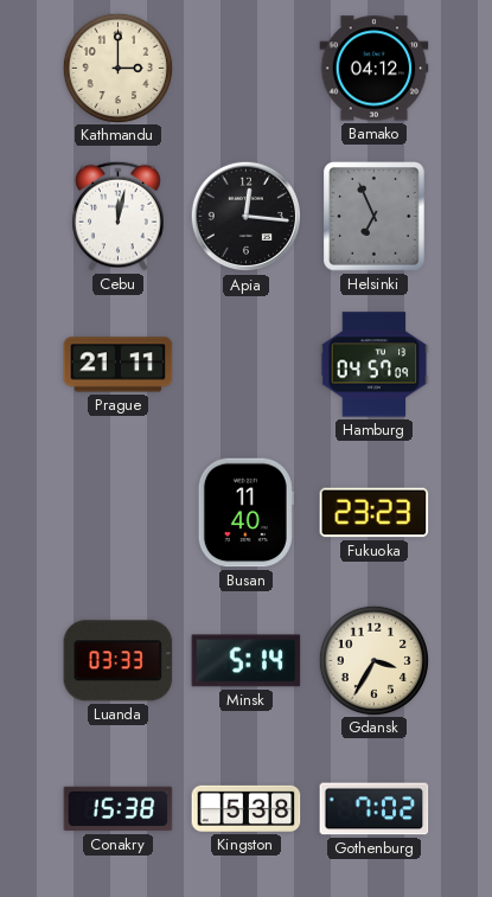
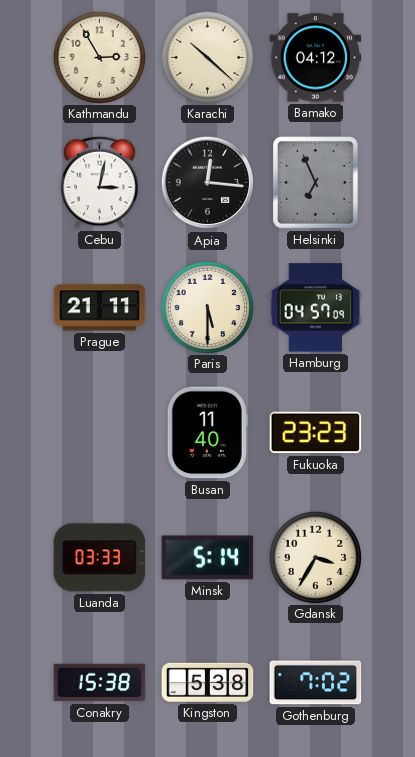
Kathmandu: 3:00 -> 2:55 (99, 57)
Karachi: none -> 10:22 (207, 57)
Cebu: 12:02 -> 3:02 (100, 182)
Paris: none -> 5:30 (207, 307)
